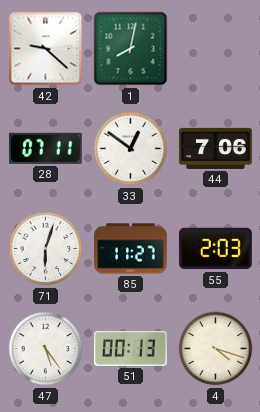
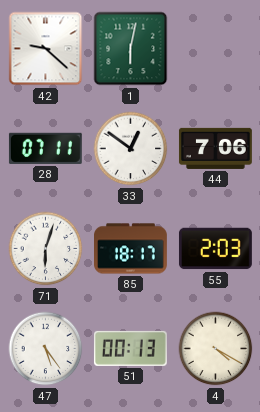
1: 8:02 -> 6:02 (131, 49)
85: 11:27 -> 18:17 (131, 249)
4: 4:18 -> 4:20 (216, 349)
